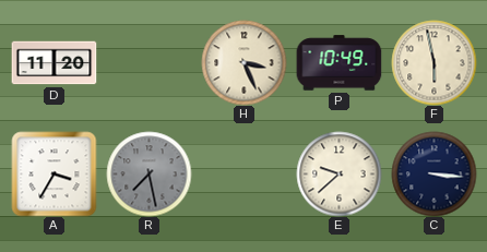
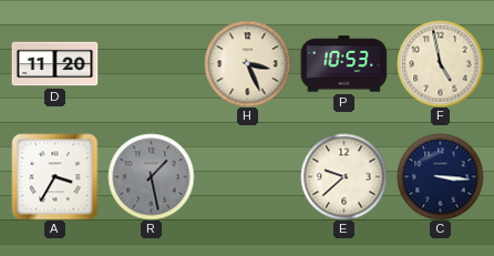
P: 10:49 -> 10:53 (343, 64)
F: 5:58 -> 4:58 (440, 63)
R: 7:28 -> 1:28 (151, 176)
